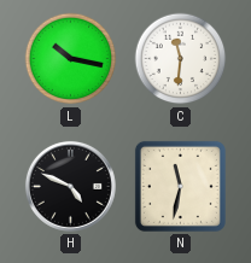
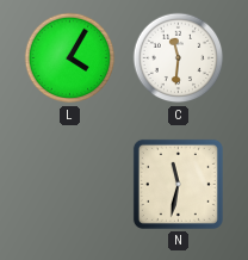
L: 10:17 -> 4:05 (70, 58)
H: 4:49 -> none (70, 186)
